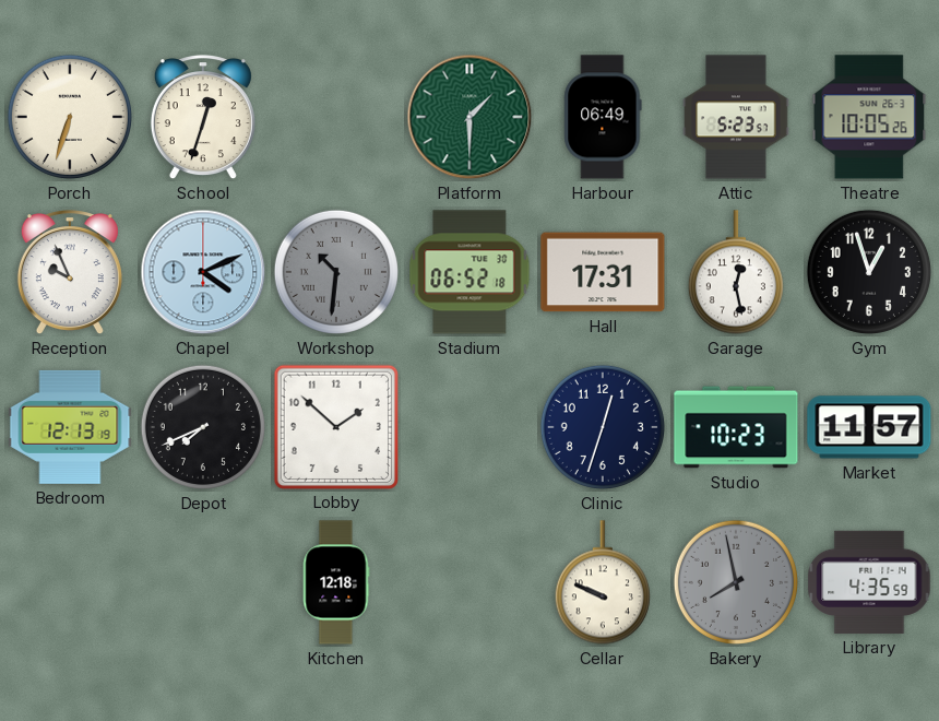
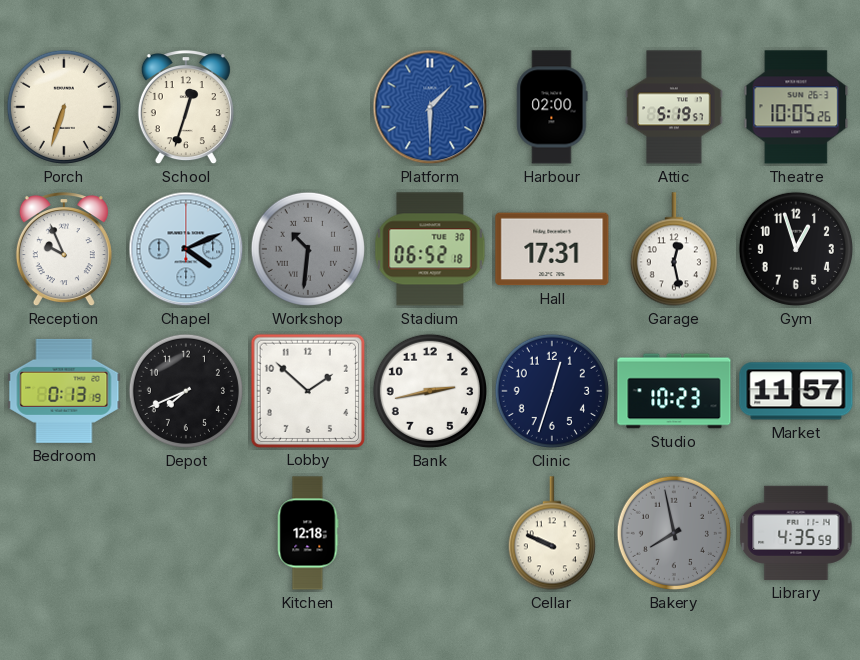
Platform dial: green -> blue (430, 107)
Harbour: 06:49 -> 02:00 (552, 107)
Attic: 5:23 -> 5:19 (674, 107)
Bedroom: 12:13 -> 0:13 (64, 391)
Bank: none -> 2:43 (430, 391)
